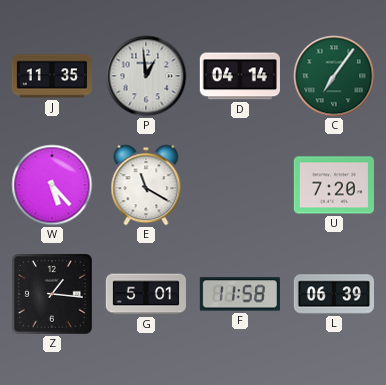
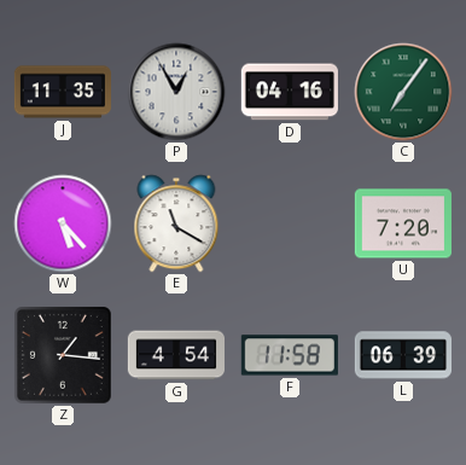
P: 12:59 -> 12:55 (176, 92)
D: 04:14 -> 04:16 (290, 92)
G: 5:01 -> 4:54 (175, 355)
